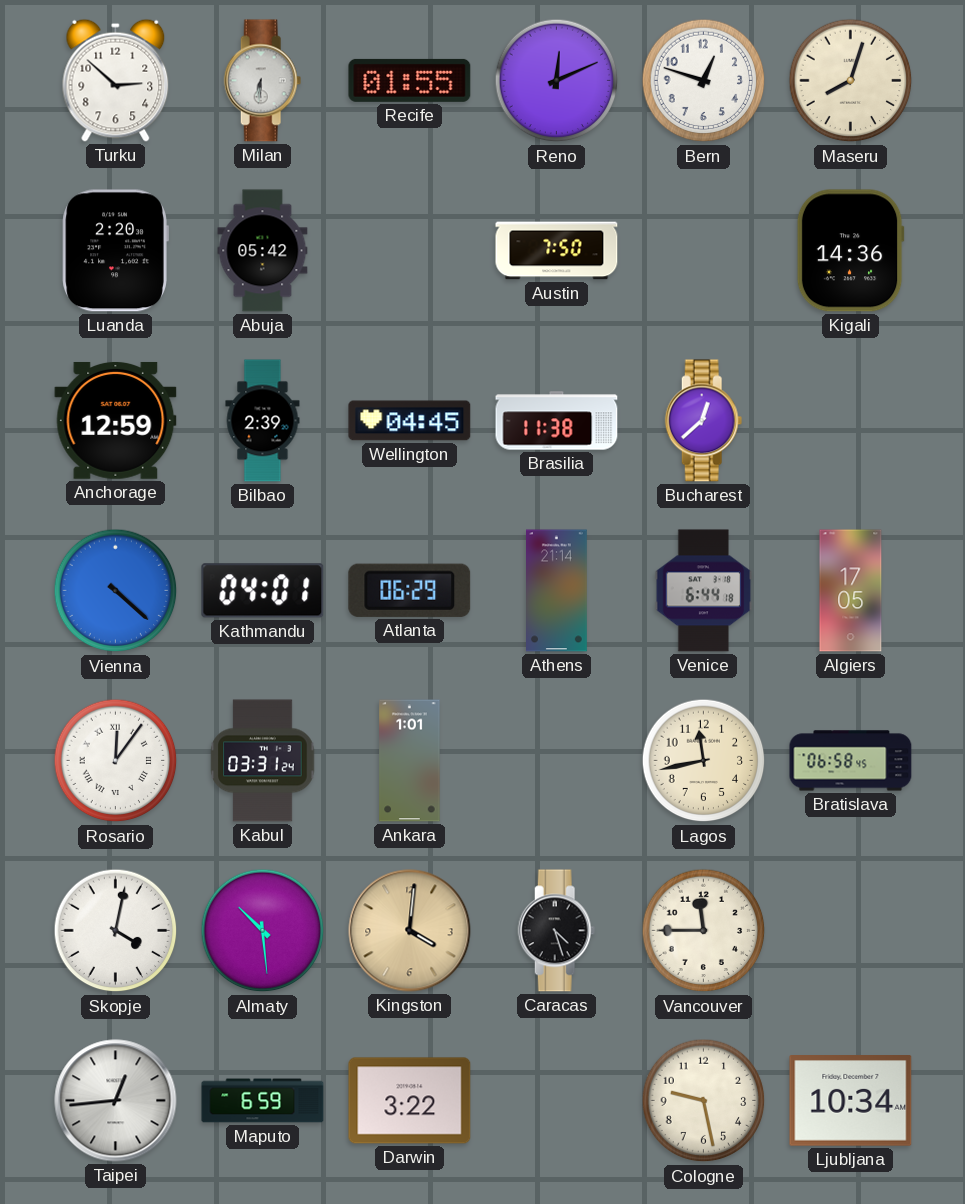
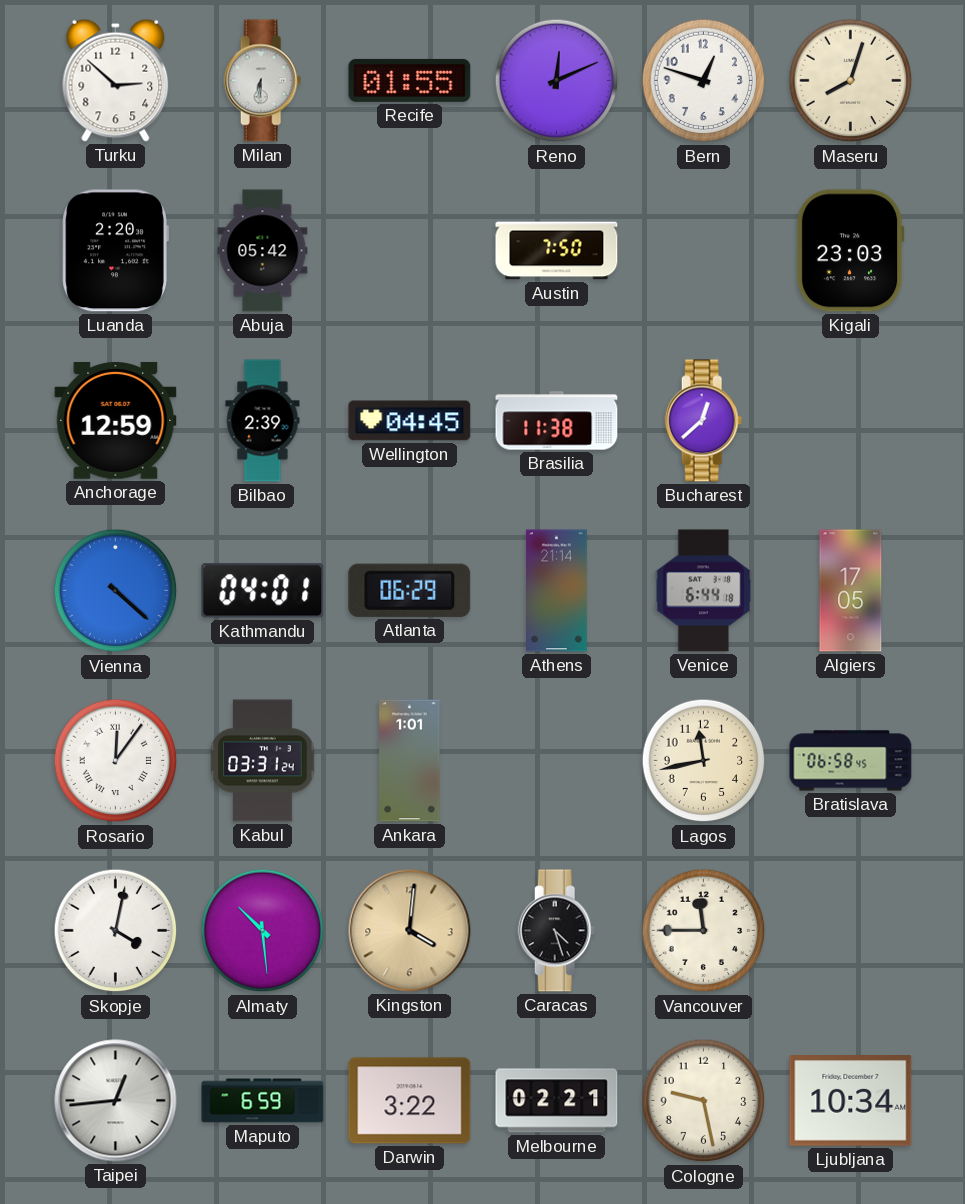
Kigali: 14:36 -> 23:03 (850, 251)
Melbourne: none -> 02:21 (557, 1101)
